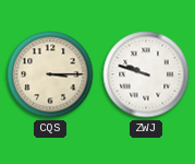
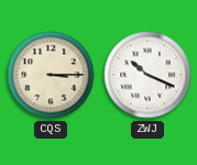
ZWJ: 9:48 -> 10:19 (147, 75)
